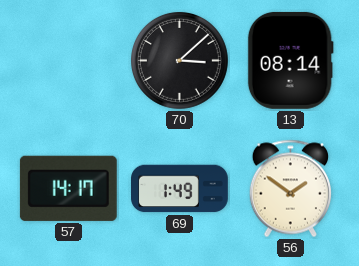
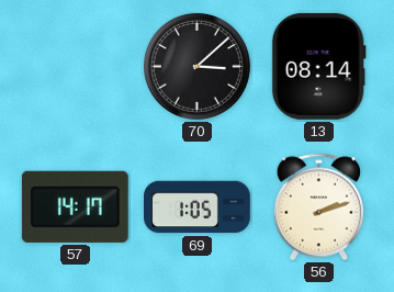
69: 1:49 -> 1:05 (198, 207)
56: 1:51 -> 2:12 (318, 207)
